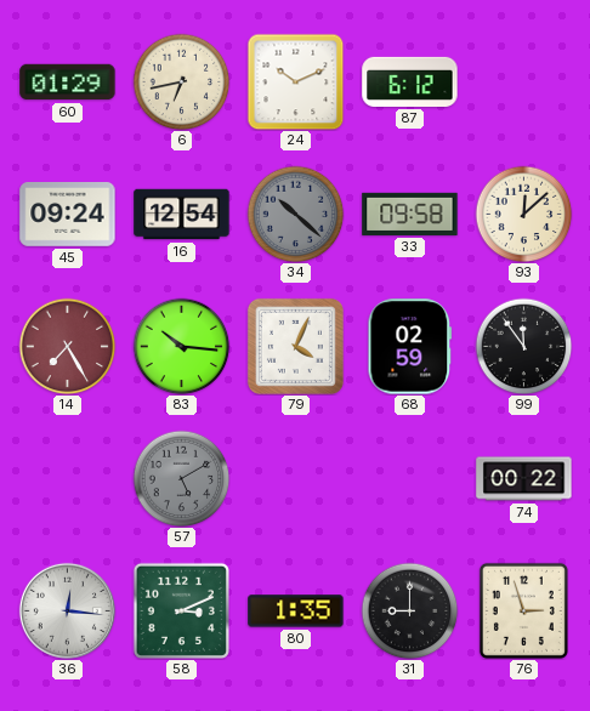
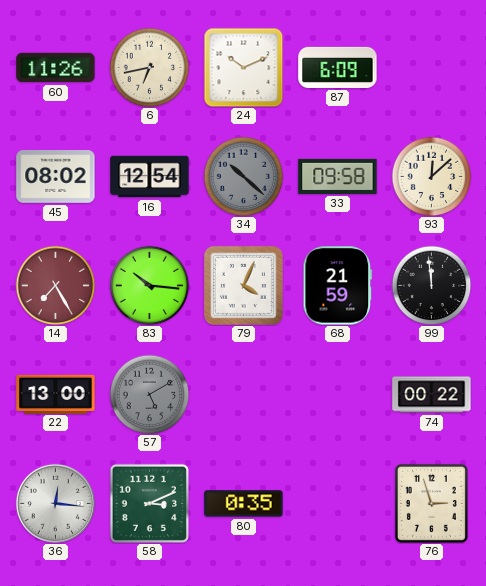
60: 01:29 -> 11:26 (56, 68)
87: 6:12 -> 6:09 (338, 67)
45: 09:24 -> 08:02 (56, 177)
68: 02:59 -> 21:59 (338, 286)
99: 11:54 -> 11:59 (431, 285)
22: none -> 13:00 (56, 394)
80: 1:35 -> 0:35 (244, 504)
31: 9:00 -> none (409, 610)
